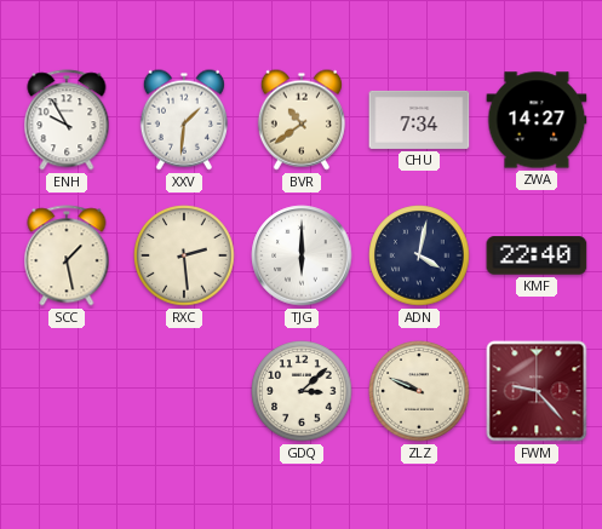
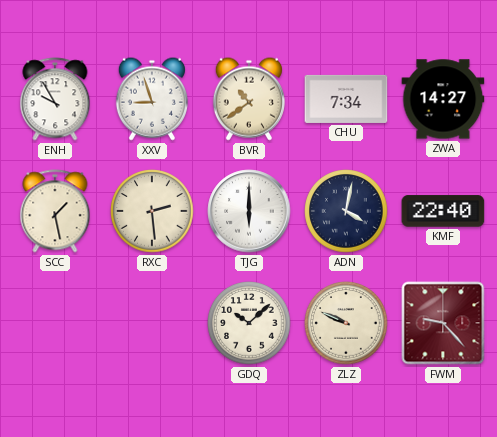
XXV: 1:31 -> 8:57 (152, 99)
GDQ: 3:08 -> 10:08 (249, 323)
